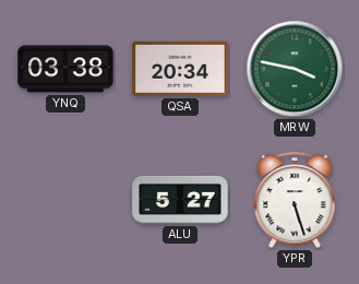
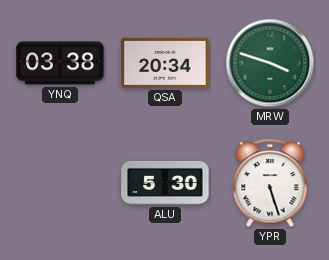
MRW: 3:47 -> 3:48 (270, 63)
ALU: 5:27 -> 5:30 (165, 183)
